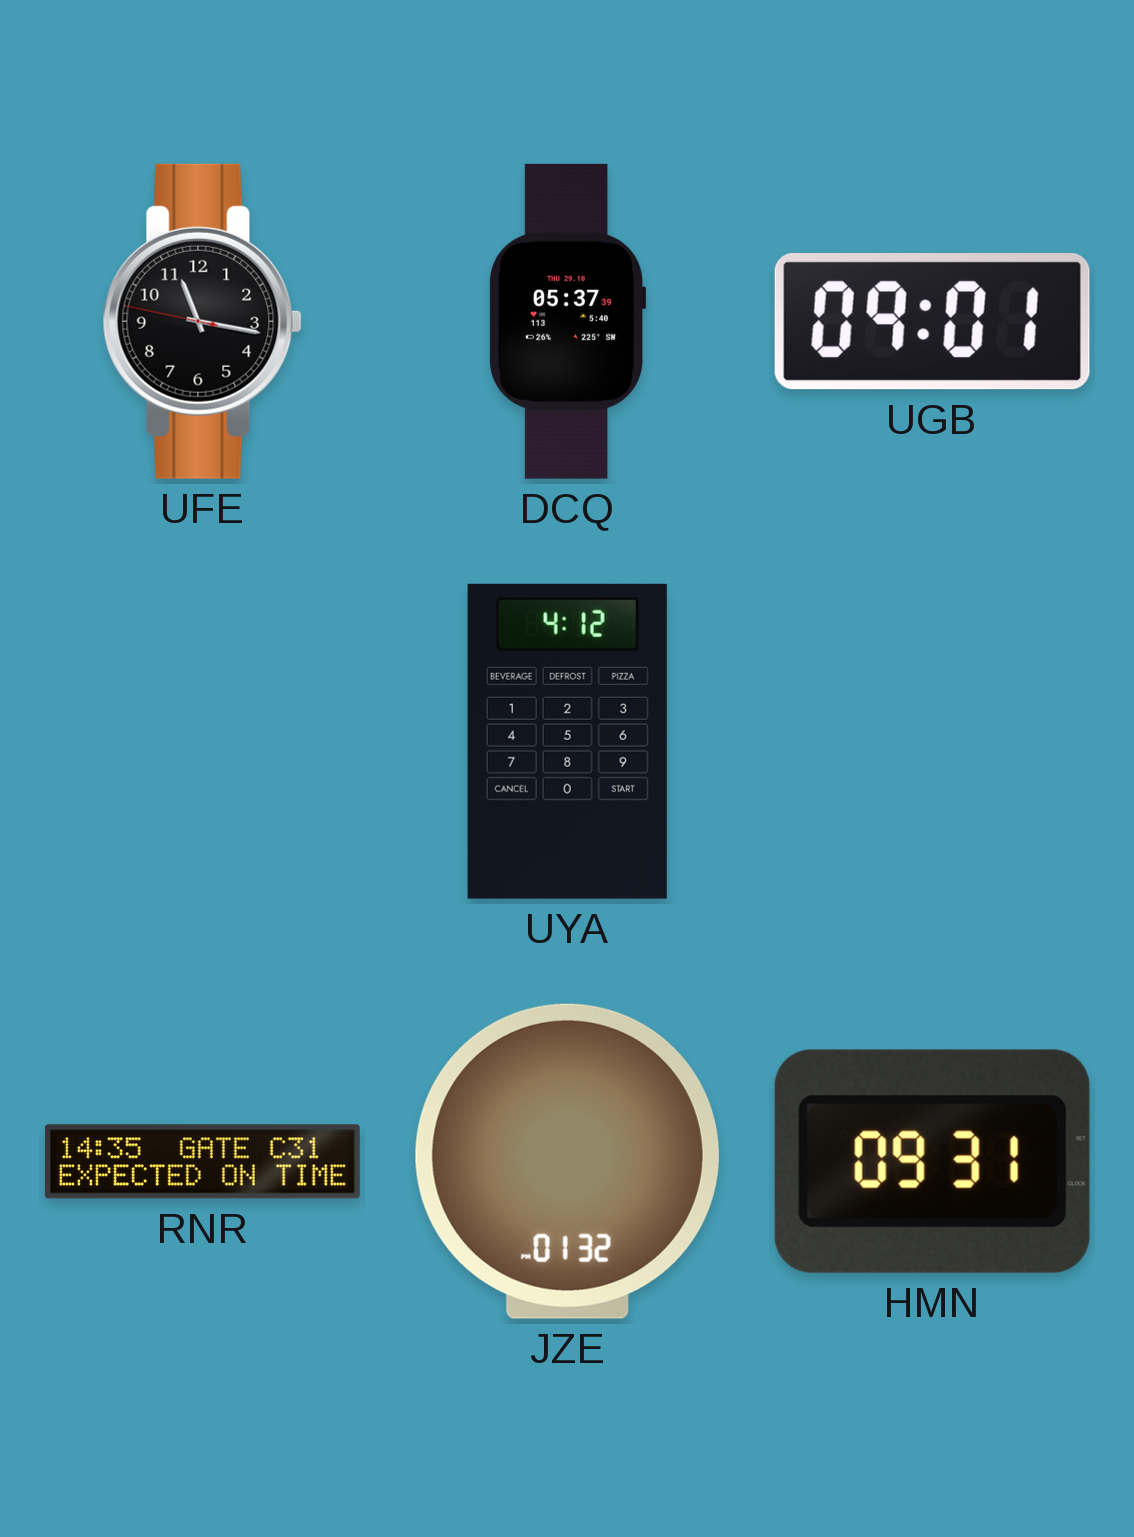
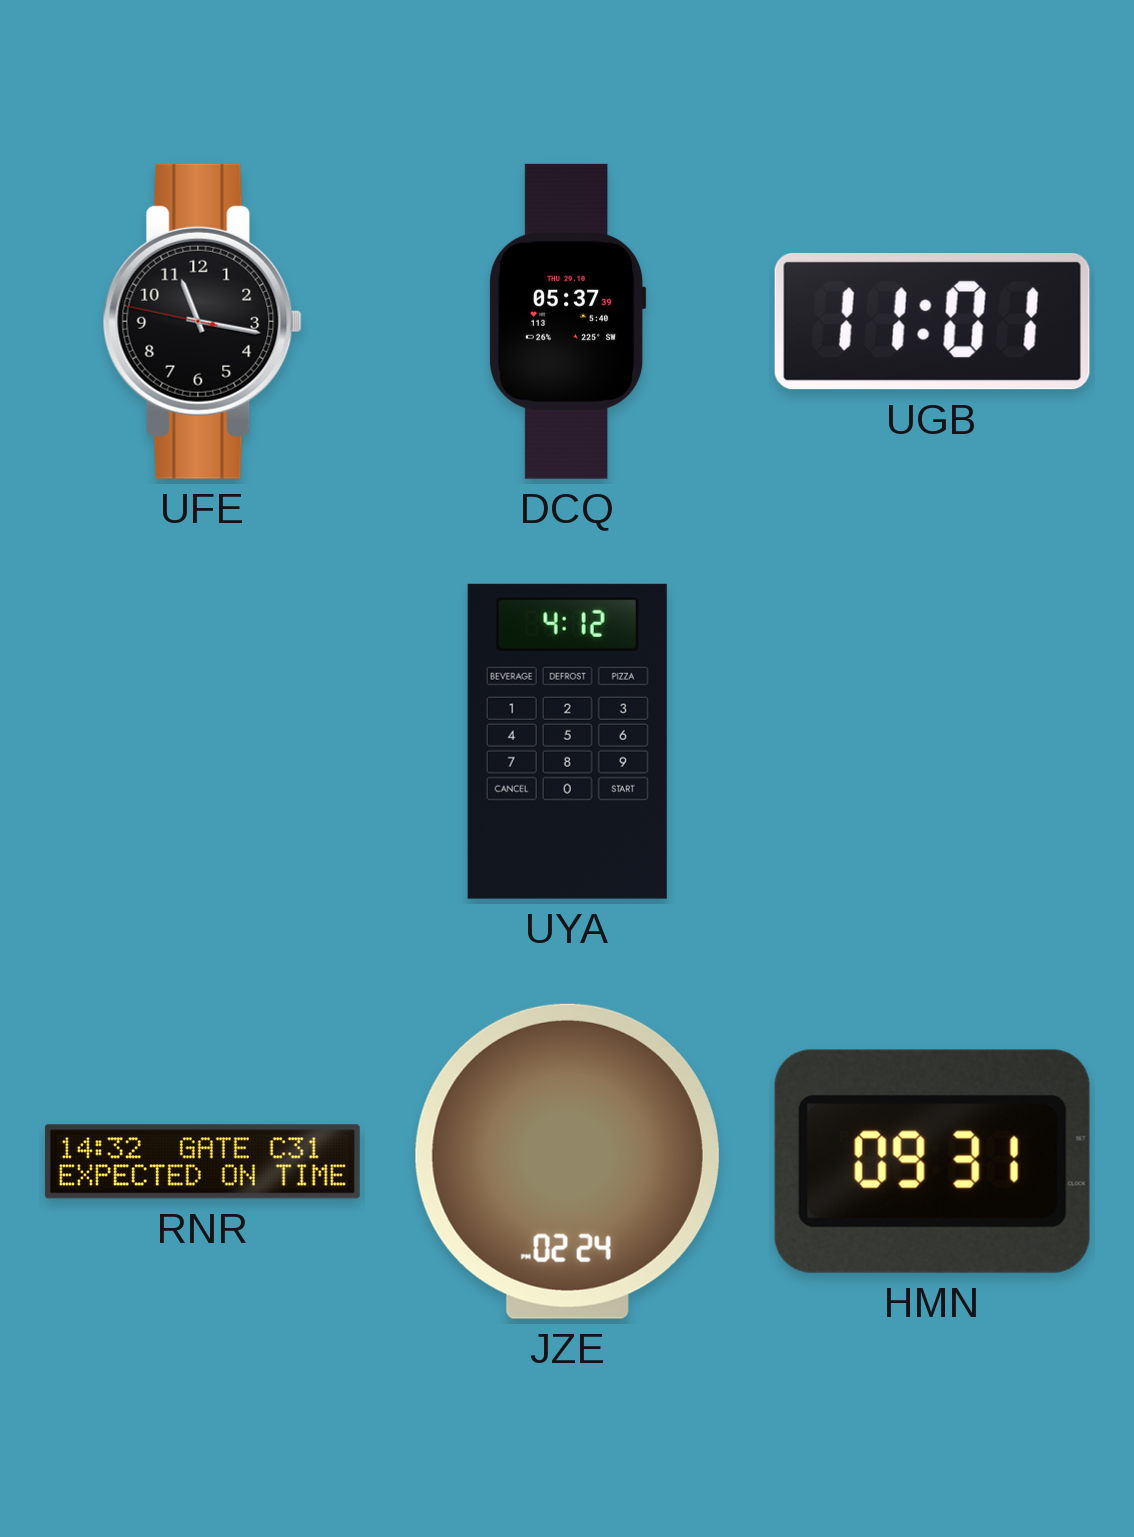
UGB: 09:01 -> 11:01 (932, 322)
RNR: 14:35 -> 14:32 (202, 1162)
JZE: 01:32 -> 02:24 (567, 1161)
